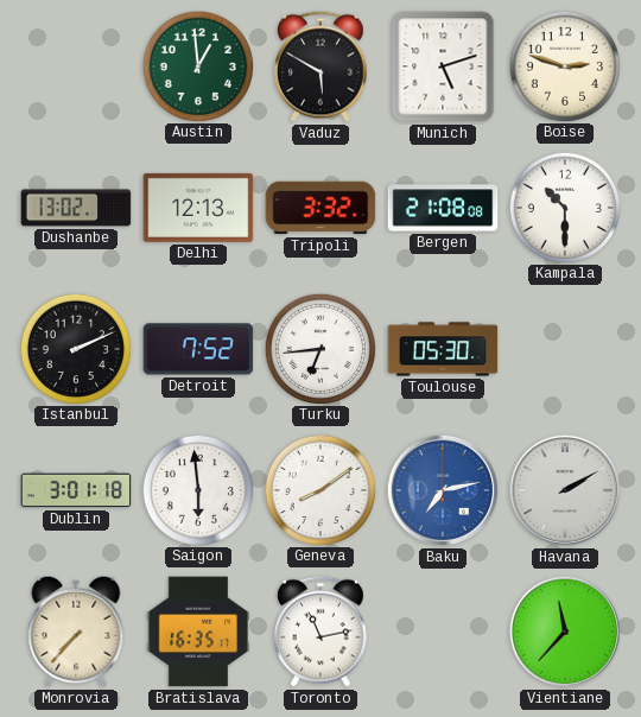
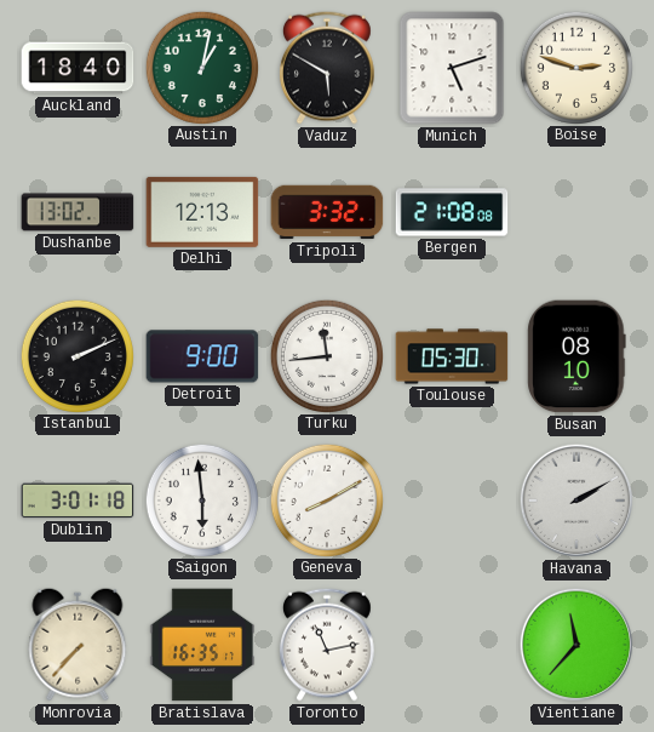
Auckland: none -> 18:40 (78, 68)
Austin: 12:59 -> 1:02 (201, 67)
Kampala: 10:30 -> none (564, 207)
Detroit: 7:52 -> 9:00 (202, 356)
Turku: 6:44 -> 11:44 (326, 355)
Busan: none -> 08:10 (576, 356)
Geneva: 8:09 -> 8:10 (326, 499)
Baku: 7:13 -> none (443, 490)
